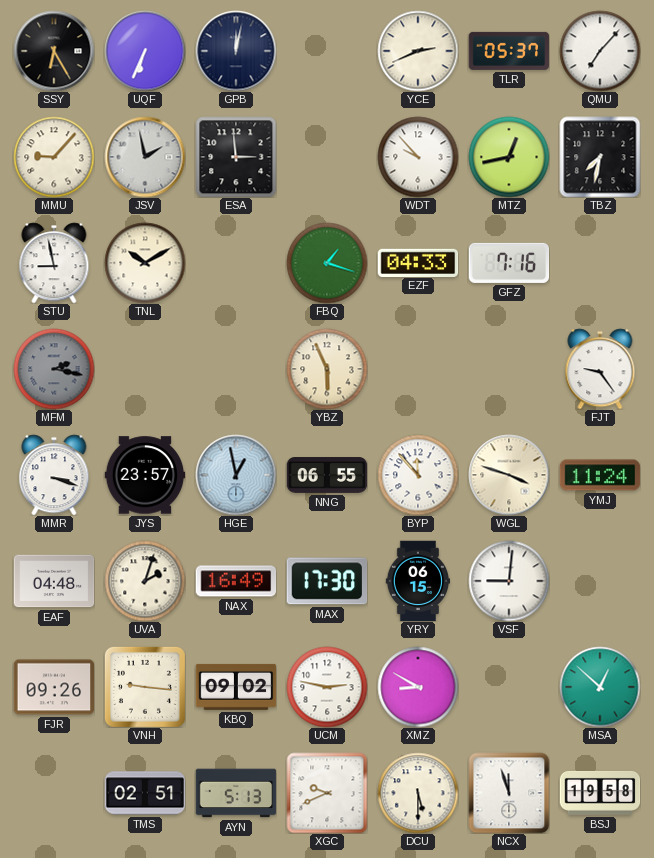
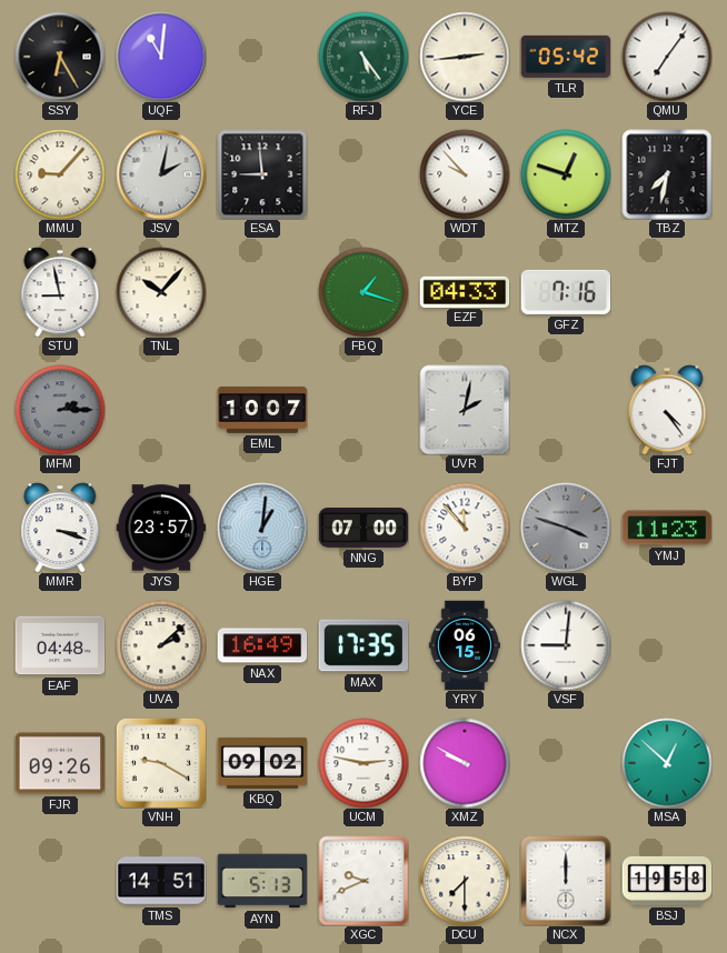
UQF: 6:34 -> 11:01 (161, 57)
GPB: 12:02 -> none (236, 51)
RFJ: none -> 5:24 (363, 57)
YCE: 2:41 -> 2:44 (465, 57)
TLR: 05:37 -> 05:42 (566, 57)
QMU: 7:07 -> 7:06 (667, 57)
JSV: 1:58 -> 2:02 (161, 174)
ESA: 2:59 -> 8:59 (262, 174)
MTZ: 12:43 -> 12:48 (566, 174)
TNL: 10:10 -> 10:07 (161, 292)
MFM: 2:17 -> 2:15 (60, 410)
EML: none -> 10:07 (262, 410)
YBZ: 5:56 -> none (327, 369)
UVR: none -> 2:02 (465, 410)
FJT: 9:24 -> 4:24 (667, 410)
HGE: 12:58 -> 1:01 (262, 528)
NNG: 06:55 -> 07:00 (363, 528)
WGL dial: cream -> grey (566, 528)
YMJ: 11:24 -> 11:23 (667, 528)
UVA: 2:03 -> 2:08 (161, 645)
MAX: 17:30 -> 17:35 (363, 645)
VNH: 9:16 -> 9:20 (161, 763)
XMZ: 8:50 -> 9:50 (465, 763)
TMS: 02:51 -> 14:51 (161, 881)
DCU: 5:30 -> 7:30 (465, 881)
NCX: 11:57 -> 12:00 (566, 881)
